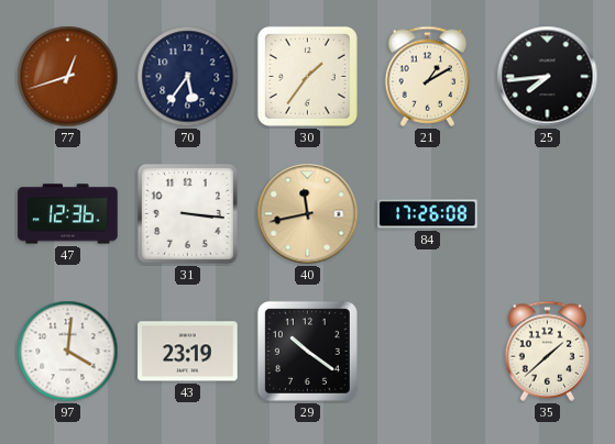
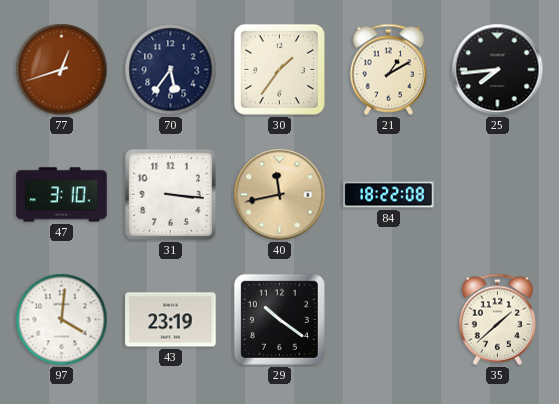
47: 12:36 -> 3:10 (62, 195)
84: 17:26 -> 18:22 (389, 195)
